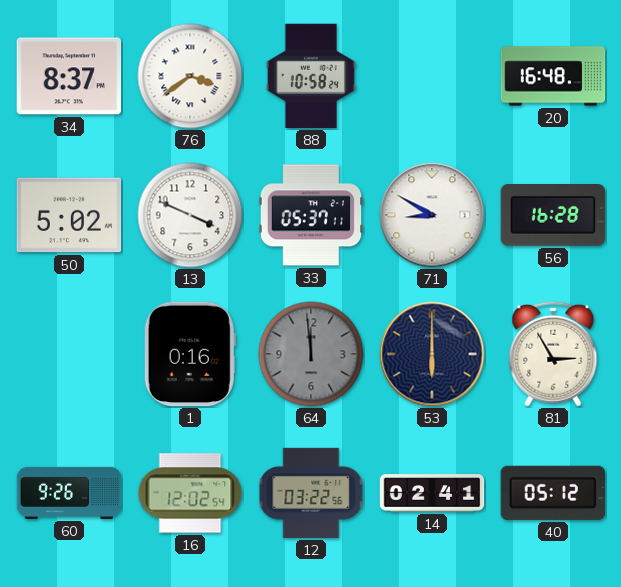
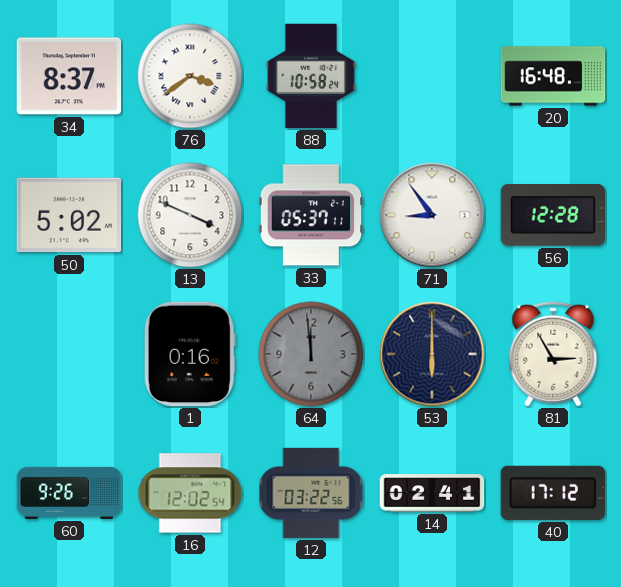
71: 8:50 -> 8:54 (432, 215)
56: 16:28 -> 12:28 (553, 216)
40: 05:12 -> 17:12 (552, 493)
